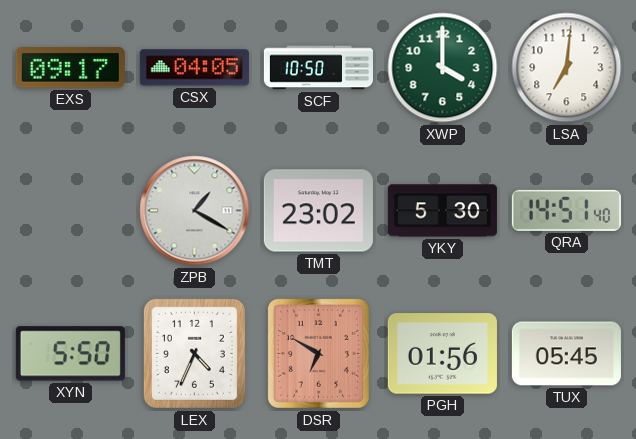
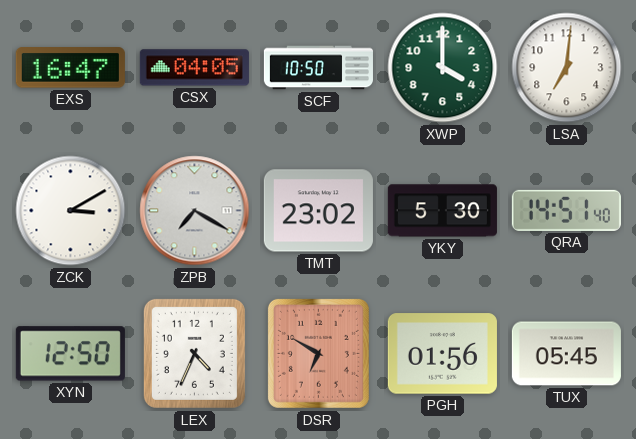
EXS: 09:17 -> 16:47 (70, 68)
ZCK: none -> 3:10 (71, 211)
ZPB: 1:20 -> 7:20 (195, 211)
XYN: 5:50 -> 12:50 (70, 354)
